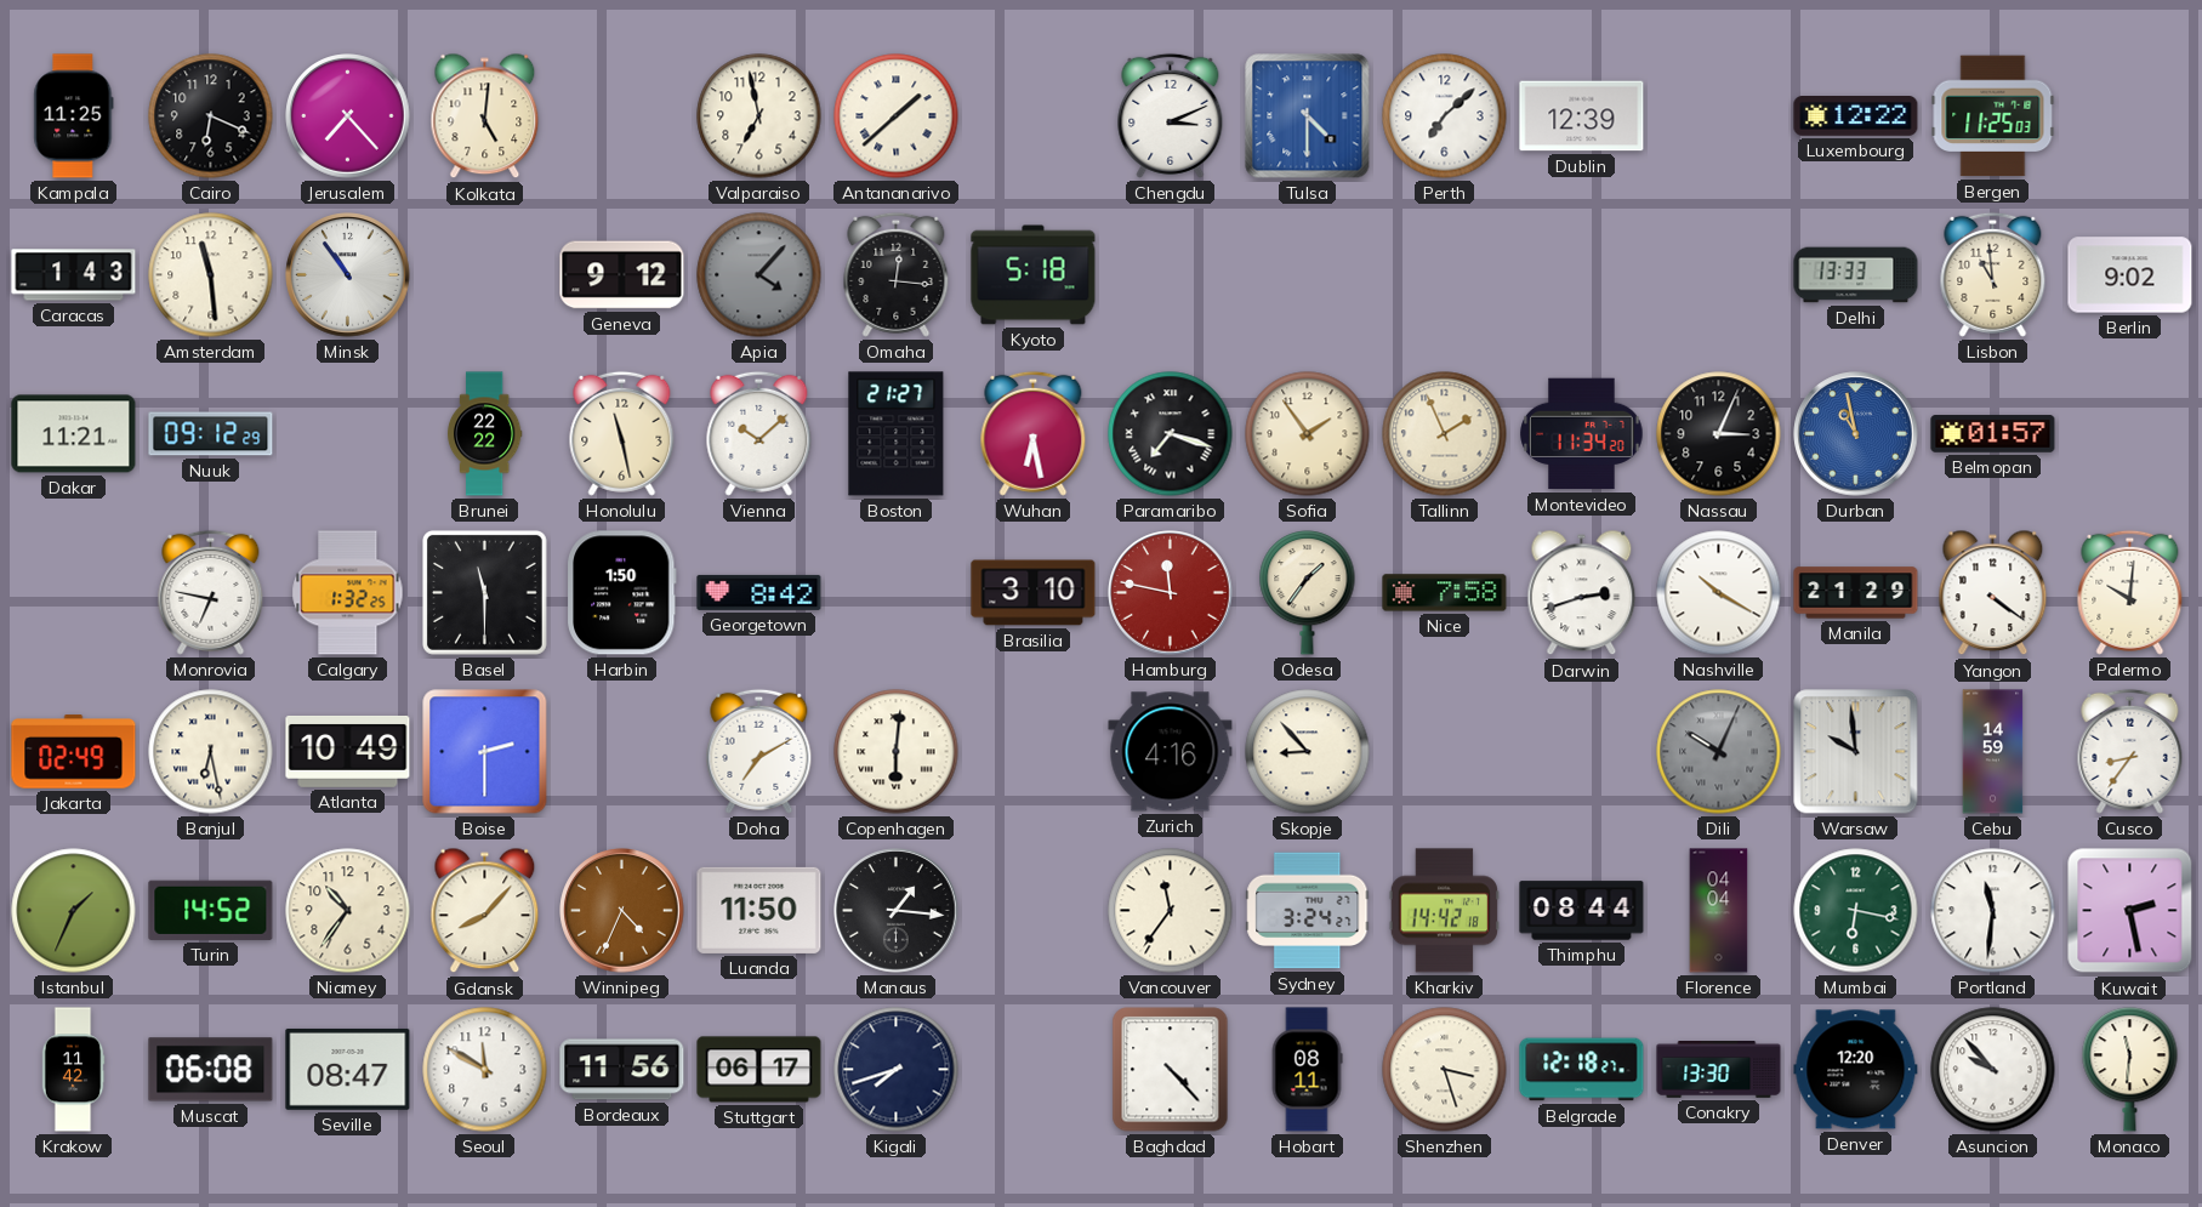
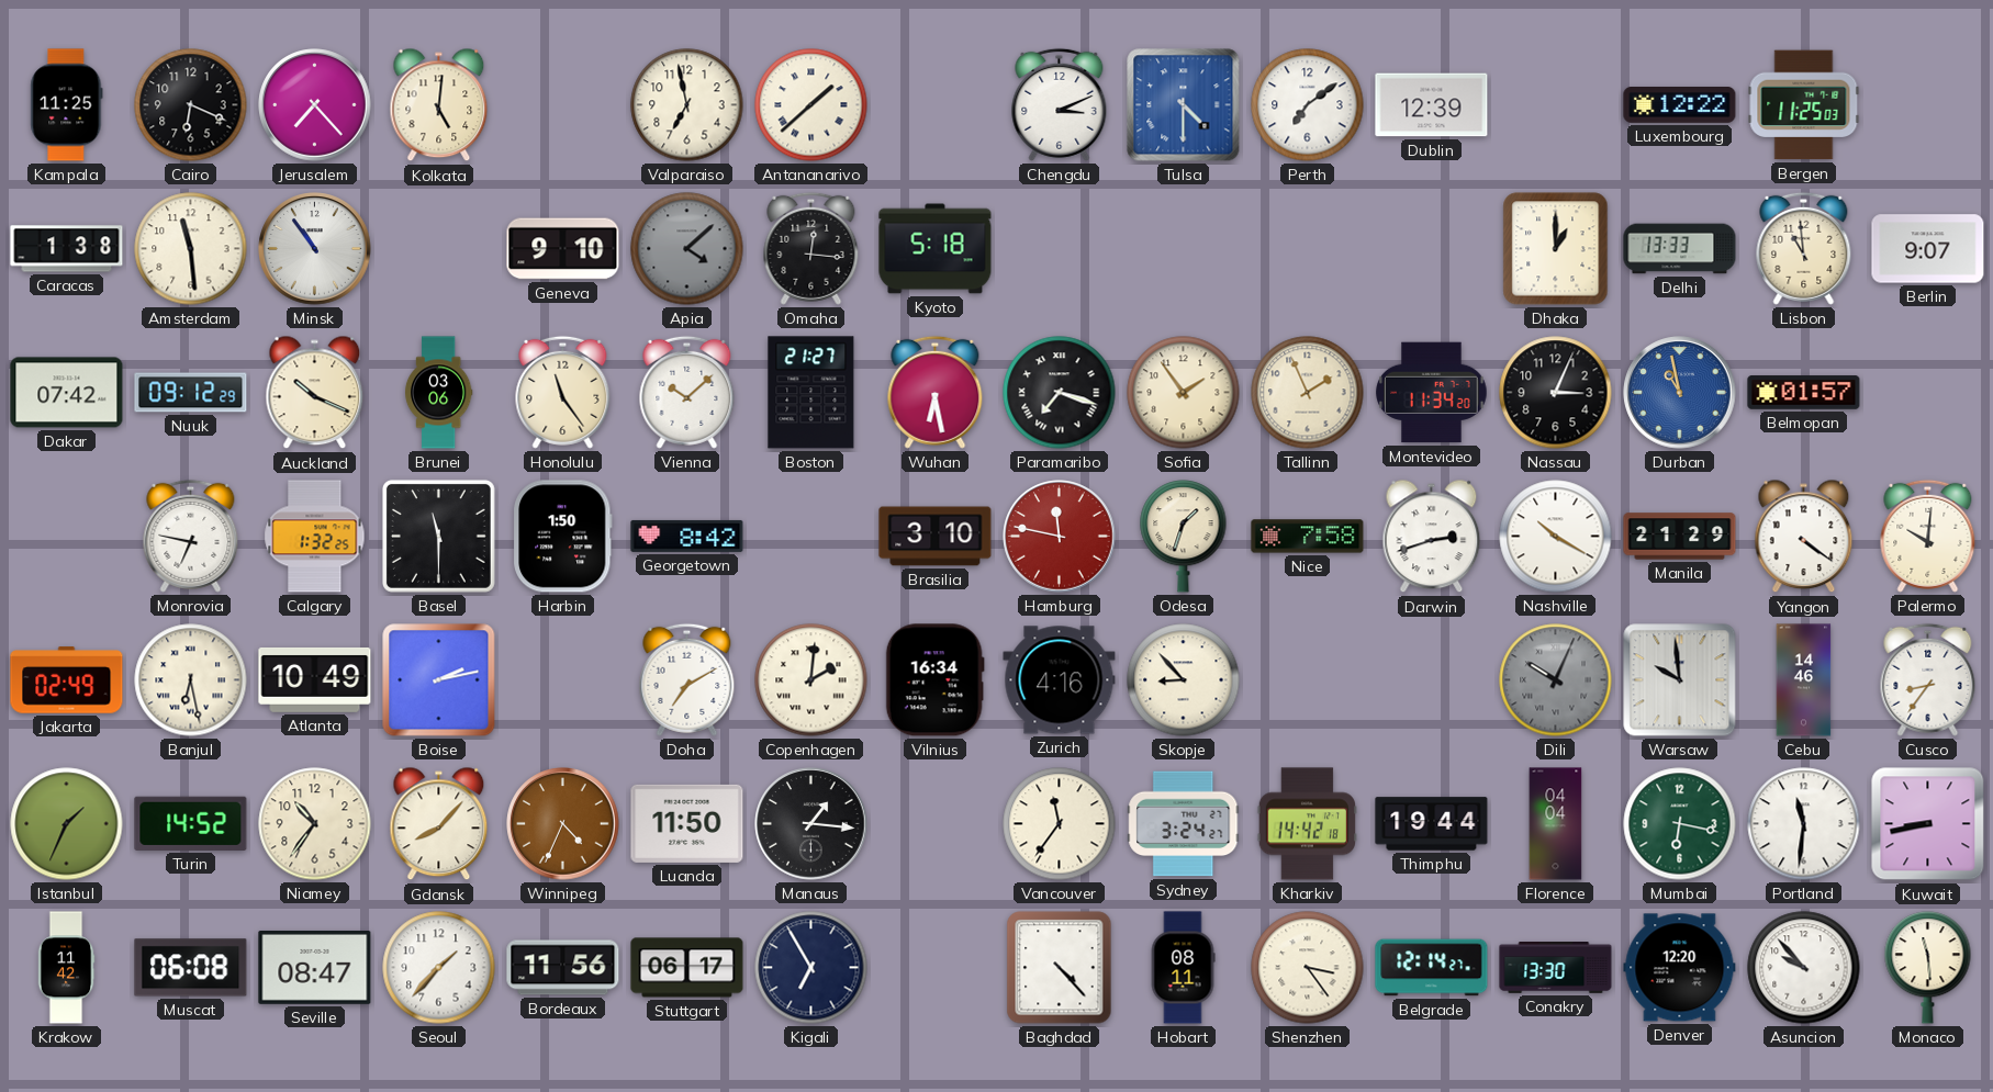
Perth: 7:08 -> 7:09 (1308, 105)
Caracas: 1:43 -> 1:38 (67, 249)
Geneva: 9:12 -> 9:10 (563, 249)
Apia: 4:07 -> 4:08 (687, 249)
Dhaka: none -> 1:00 (1556, 249)
Berlin: 9:02 -> 9:07 (1928, 249)
Dakar: 11:21 -> 07:42 (67, 393)
Auckland: none -> 10:19 (315, 393)
Brunei: 22:22 -> 03:06 (438, 393)
Honolulu: 11:28 -> 11:24 (563, 392)
Odesa: 1:36 -> 1:33 (1184, 537)
Boise: 2:30 -> 2:13 (439, 680)
Copenhagen: 6:01 -> 2:01 (811, 680)
Vilnius: none -> 16:34 (934, 680)
Cebu: 14:59 -> 14:46 (1804, 680)
Thimphu: 08:44 -> 19:44 (1432, 824)
Kuwait: 2:28 -> 8:43 (1928, 824)
Seoul: 11:50 -> 1:37 (439, 968)
Kigali: 7:42 -> 6:55 (811, 968)
Shenzhen: 3:27 -> 3:24 (1308, 968)
Belgrade: 12:18 -> 12:14 (1432, 968)
Monaco: 11:31 -> 11:29 (1928, 968)
